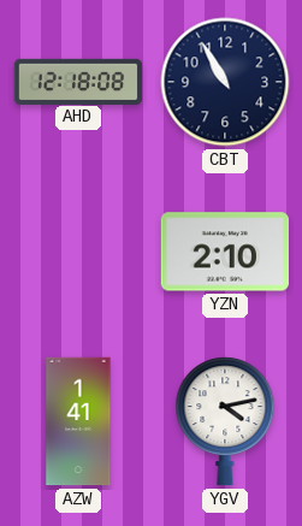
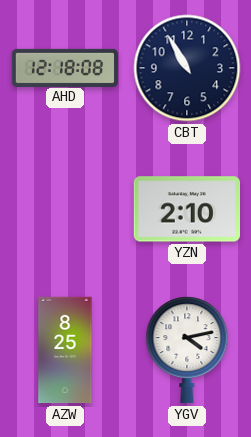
AZW: 1:41 -> 8:25 (65, 350)
